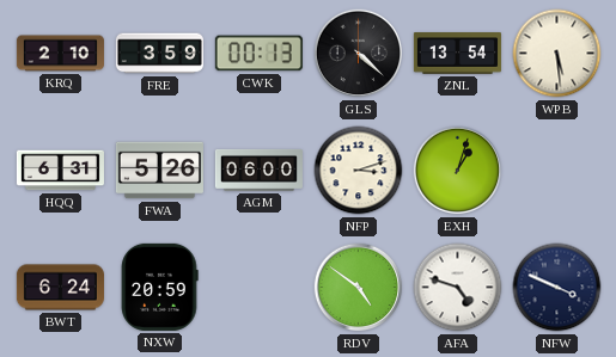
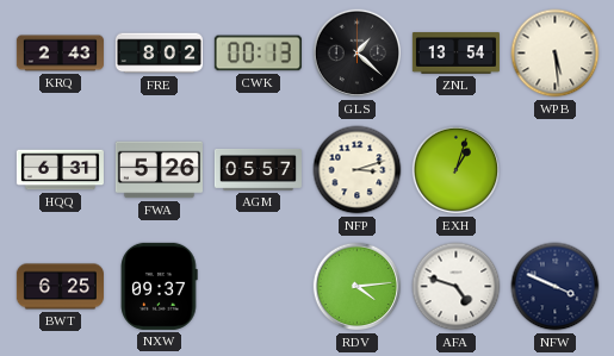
KRQ: 2:10 -> 2:43 (60, 54)
FRE: 3:59 -> 8:02 (159, 54)
GLS: 4:22 -> 1:22 (358, 54)
AGM: 06:00 -> 05:57 (258, 169)
BWT: 6:24 -> 6:25 (60, 287)
NXW: 20:59 -> 09:37 (160, 286)
RDV: 4:51 -> 4:14 (358, 287)
